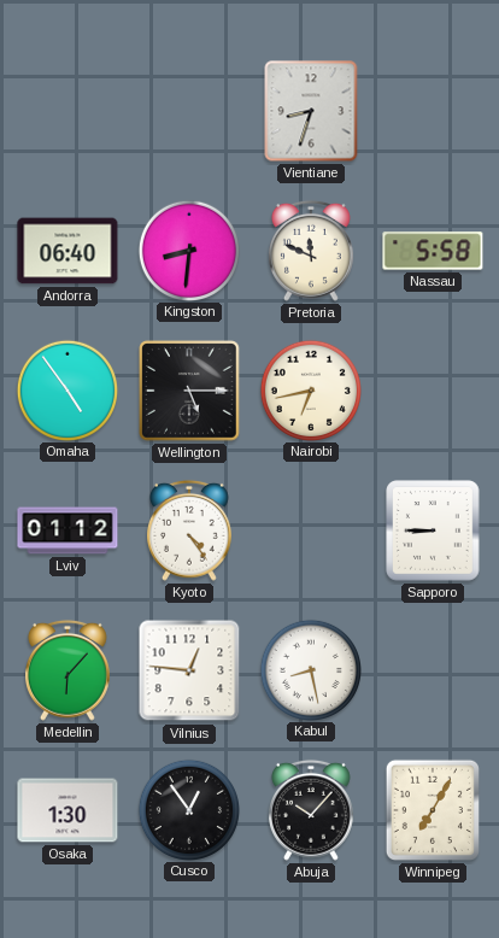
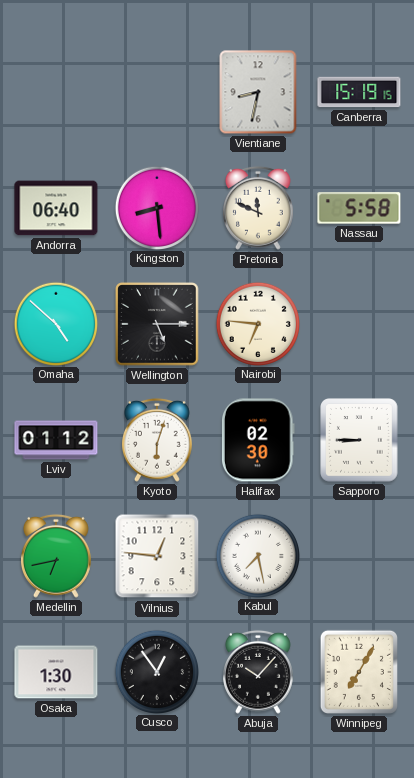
Vientiane: 8:33 -> 8:32 (258, 92)
Canberra: none -> 15:19 (359, 92)
Kingston: 8:31 -> 8:29 (156, 207)
Omaha: 4:54 -> 4:52 (55, 323)
Nairobi: 6:43 -> 6:46 (257, 323)
Kyoto: 4:24 -> 6:03 (158, 440)
Halifax: none -> 02:30 (258, 440)
Medellin: 6:07 -> 6:43 (57, 556)
Kabul: 8:28 -> 7:28 (257, 555)
